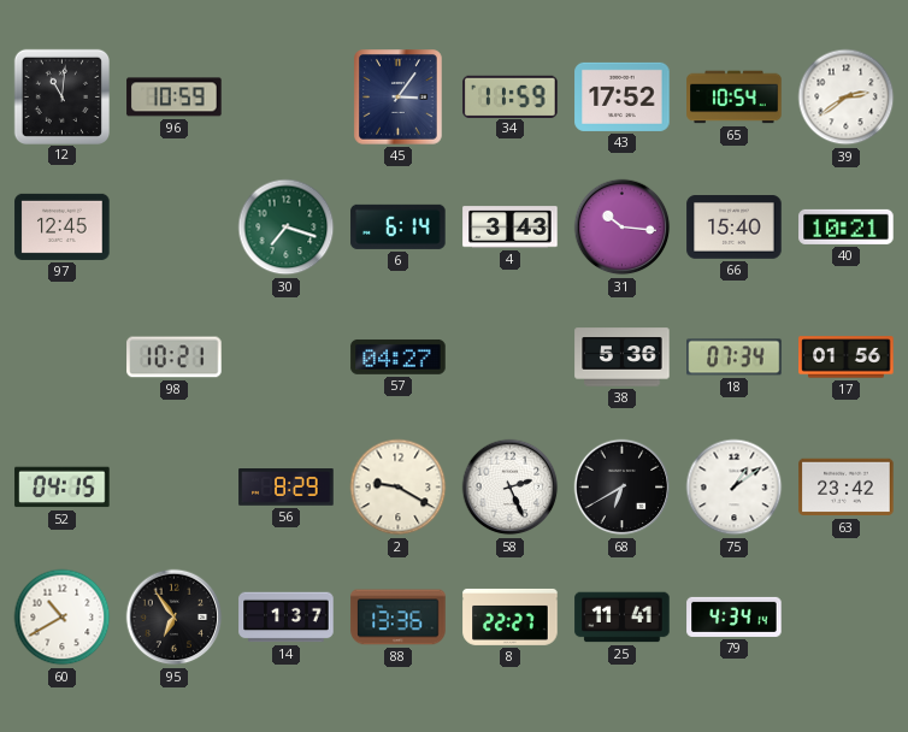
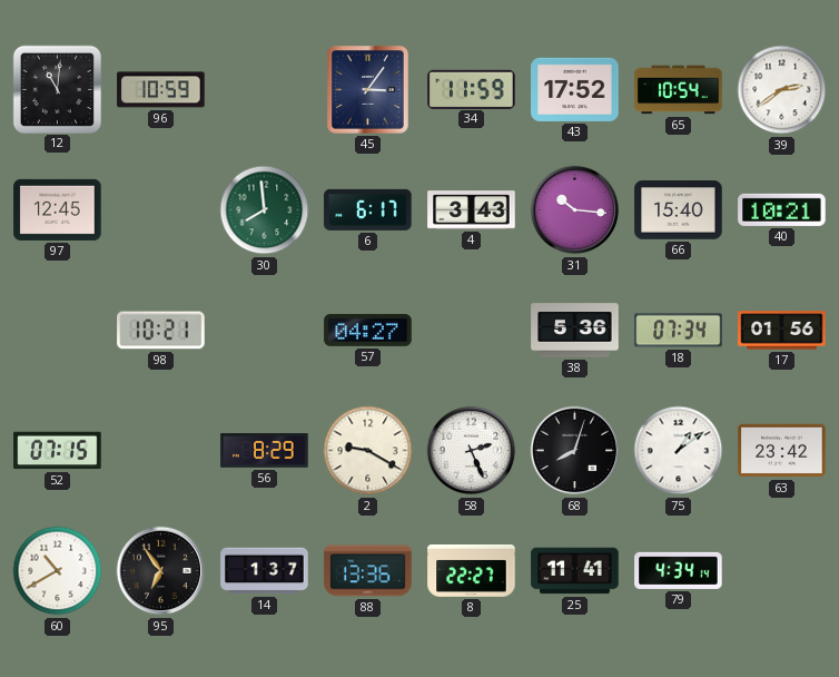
30: 7:18 -> 7:59 (265, 210)
6: 6:14 -> 6:17 (368, 209)
52: 04:15 -> 07:15 (58, 451)
68: 6:40 -> 8:03 (575, 451)
